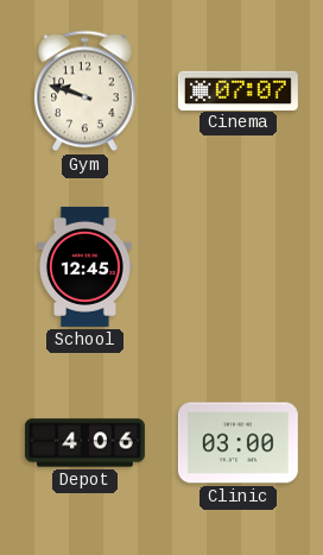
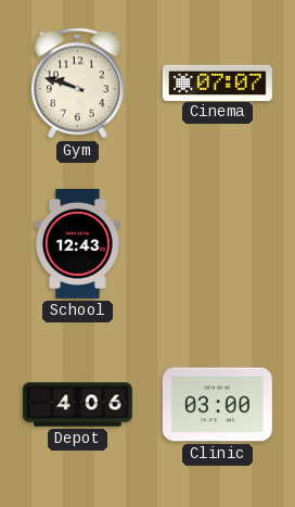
School: 12:45 -> 12:43 (77, 243)
